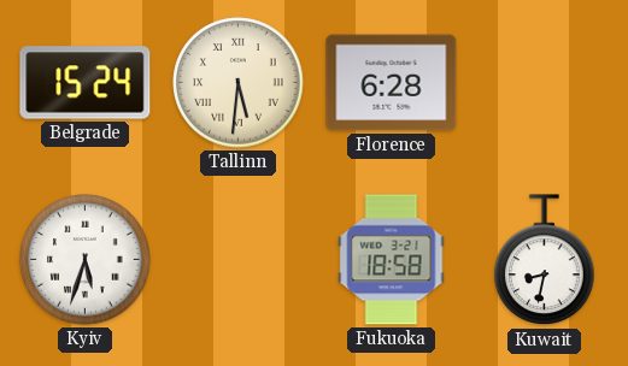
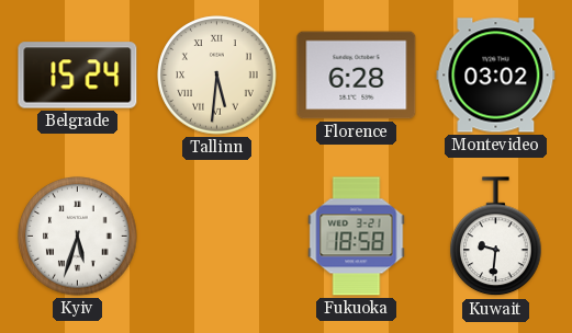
Montevideo: none -> 03:02 (496, 76)
Kuwait: 8:32 -> 9:31 (496, 237)
